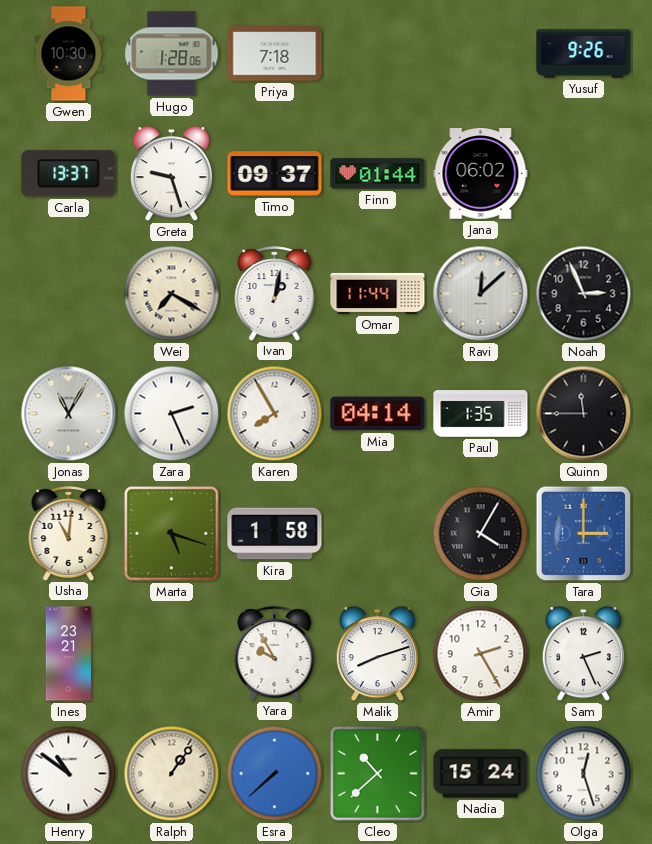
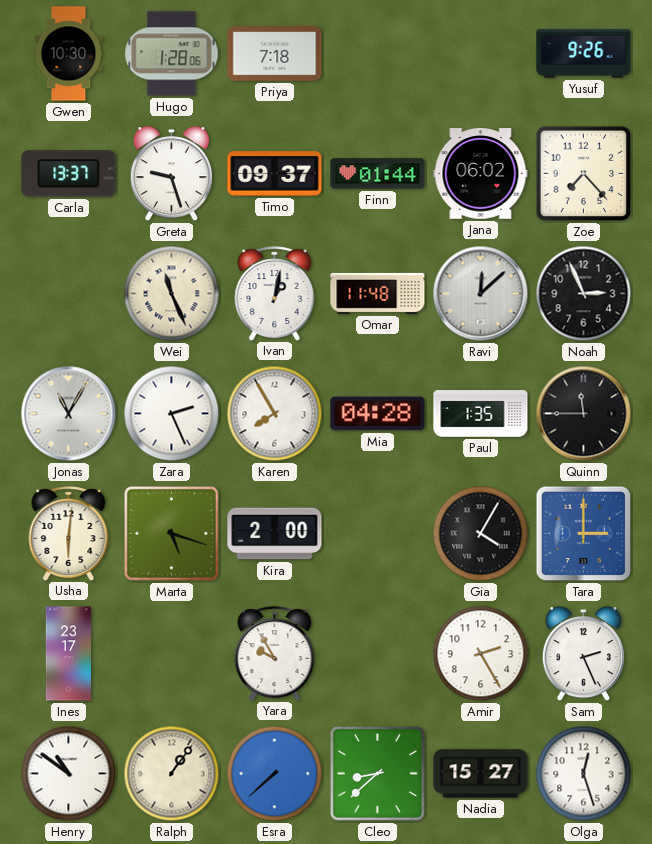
Zoe: none -> 7:23 (584, 174)
Wei: 7:20 -> 11:26 (172, 294)
Omar: 11:44 -> 11:48 (378, 293)
Mia: 04:14 -> 04:28 (378, 414)
Usha: 11:01 -> 6:01 (69, 533)
Kira: 1:58 -> 2:00 (275, 534)
Ines: 23:21 -> 23:17 (69, 654)
Malik: 8:12 -> none (377, 654)
Cleo: 10:38 -> 8:38 (377, 773)
Nadia: 15:24 -> 15:27 (481, 774)
